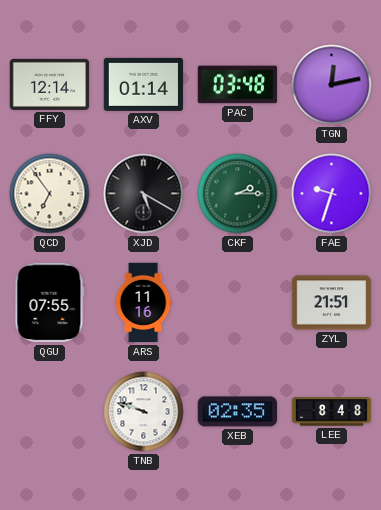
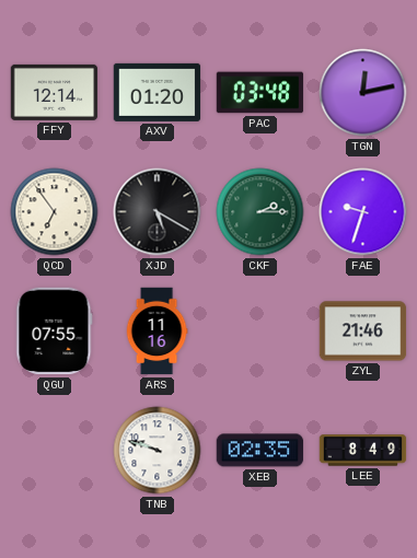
AXV: 01:14 -> 01:20 (158, 92)
ZYL: 21:51 -> 21:46 (363, 332)
LEE: 8:48 -> 8:49 (363, 451)
